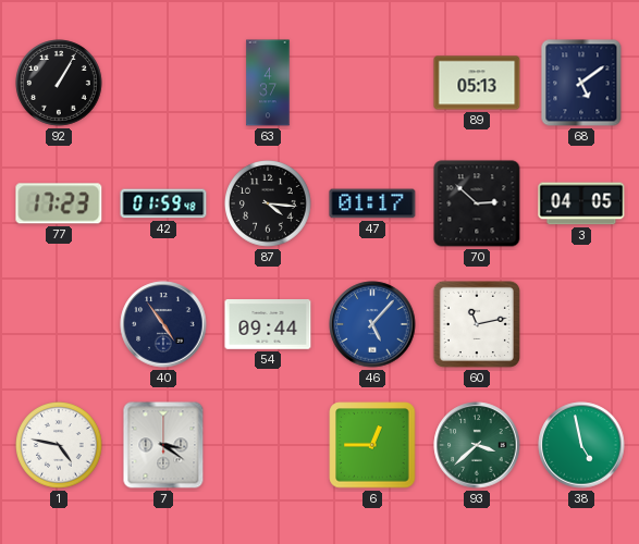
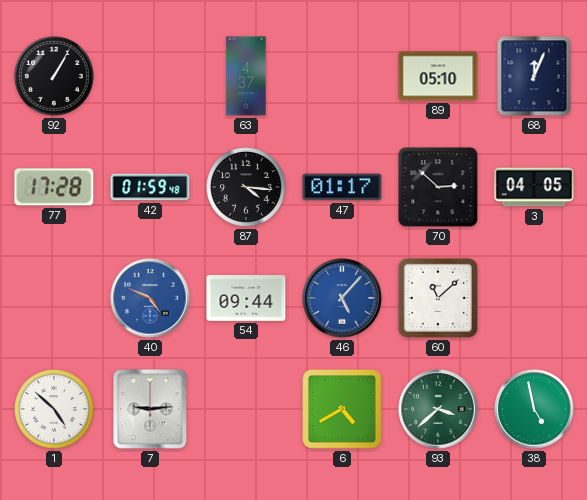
89: 05:13 -> 05:10 (438, 76)
68: 5:09 -> 12:04 (534, 76)
77: 17:23 -> 17:28 (54, 187)
40: 4:54 -> 4:49 (150, 298)
40 dial: navy -> blue (150, 298)
60: 11:13 -> 11:08 (438, 298)
1: 4:47 -> 4:52 (55, 410)
7: 3:21 -> 9:14 (150, 409)
6: 12:45 -> 4:40 (342, 409)
